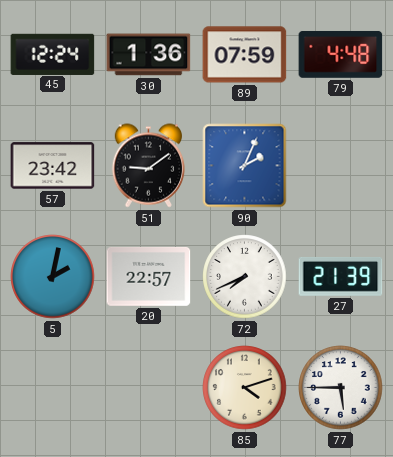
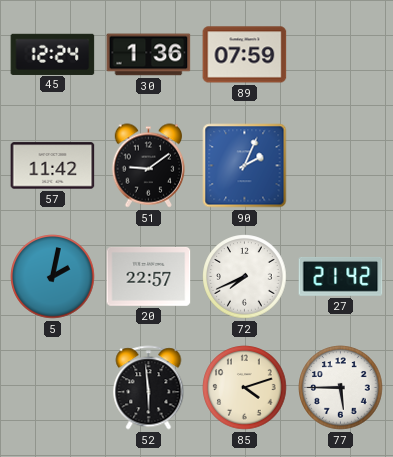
79: 4:48 -> none (341, 54)
57: 23:42 -> 11:42 (53, 166)
27: 21:39 -> 21:42 (341, 276)
52: none -> 5:59 (149, 388)
